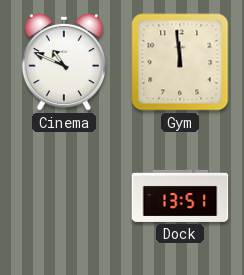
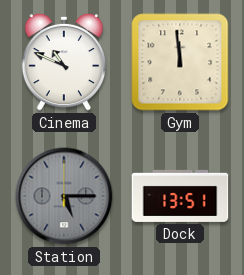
Station: none -> 5:15 (64, 196)
